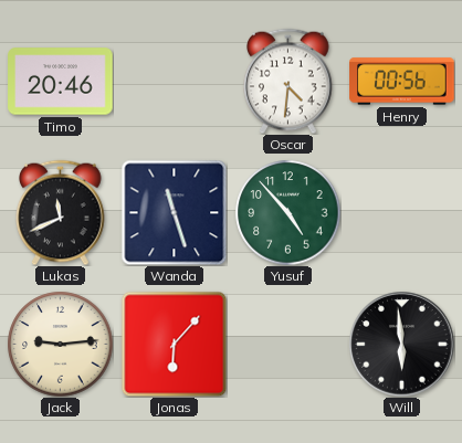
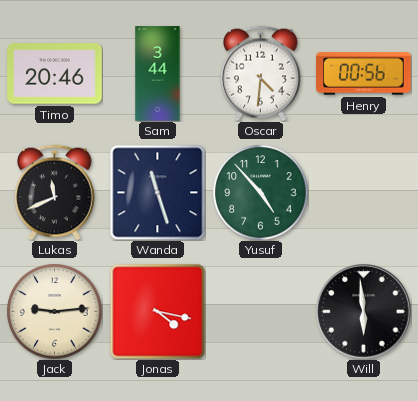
Sam: none -> 3:44 (158, 74)
Jonas: 6:07 -> 4:17 (157, 311)
